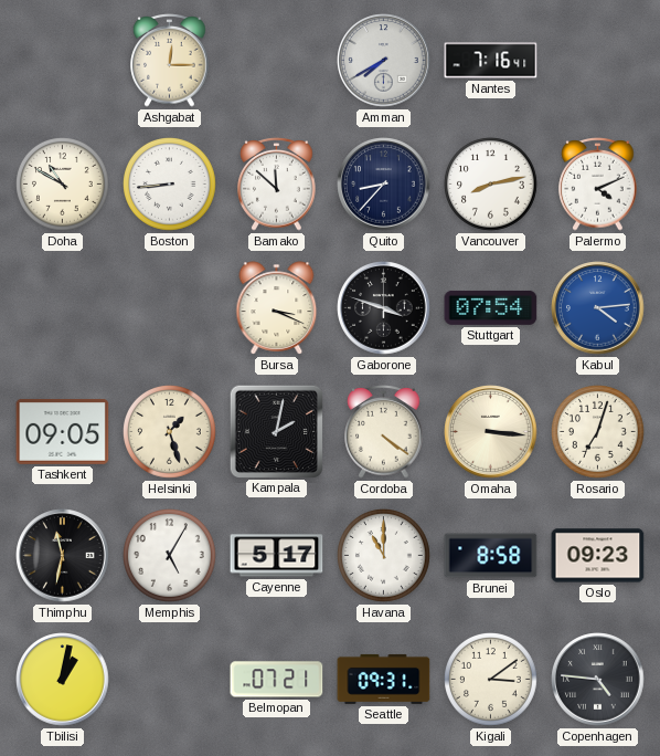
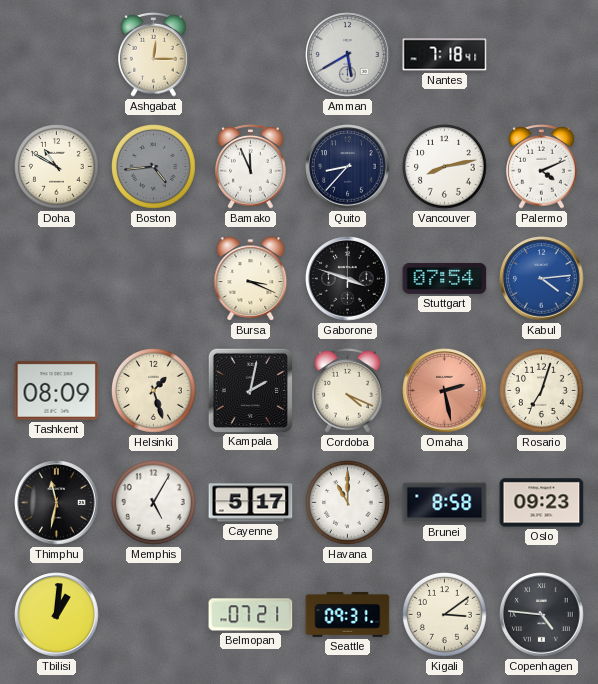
Amman: 7:40 -> 5:40 (348, 55)
Nantes: 7:16 -> 7:18 (445, 55)
Boston: 8:44 -> 4:44 (154, 167)
Boston dial: white -> grey (154, 167)
Bamako: 11:52 -> 11:56 (251, 167)
Tashkent: 09:05 -> 08:09 (57, 390)
Cordoba: 4:21 -> 4:19 (348, 391)
Omaha: 3:16 -> 2:28 (445, 391)
Omaha dial: cream -> salmon (445, 391)
Tbilisi: 1:02 -> 1:01 (57, 615)
